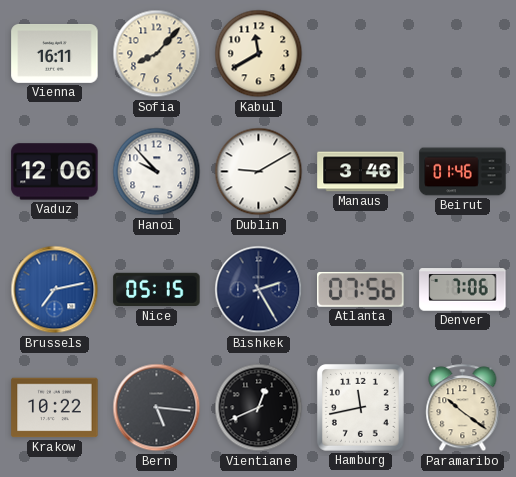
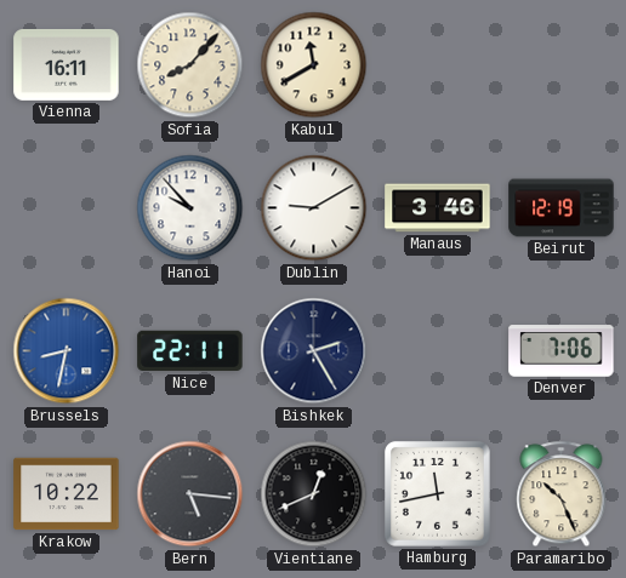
Vaduz: 12:06 -> none (55, 172)
Beirut: 01:46 -> 12:19 (562, 208)
Brussels: 7:13 -> 8:32 (67, 351)
Nice: 05:15 -> 22:11 (190, 351)
Atlanta: 07:56 -> none (361, 289)
Paramaribo: 10:21 -> 10:26 (562, 494)
